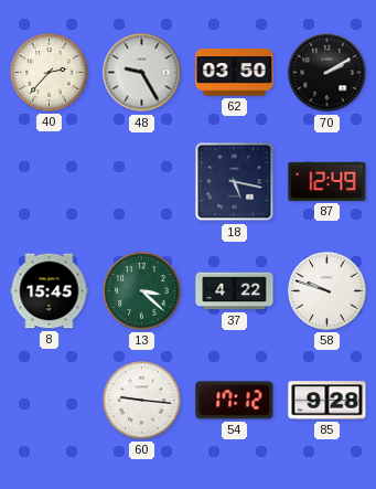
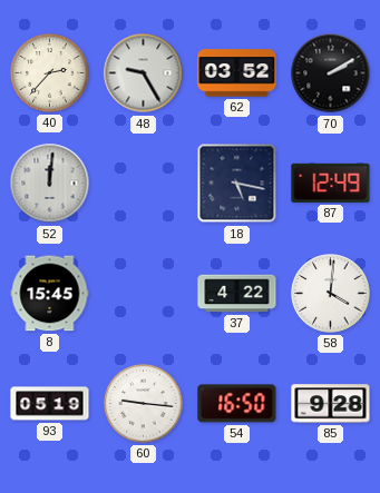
62: 03:50 -> 03:52 (237, 73)
52: none -> 12:01 (50, 184)
13: 3:22 -> none (142, 291)
58: 9:48 -> 4:01 (331, 294)
93: none -> 05:19 (50, 404)
54: 17:12 -> 16:50 (237, 404)
